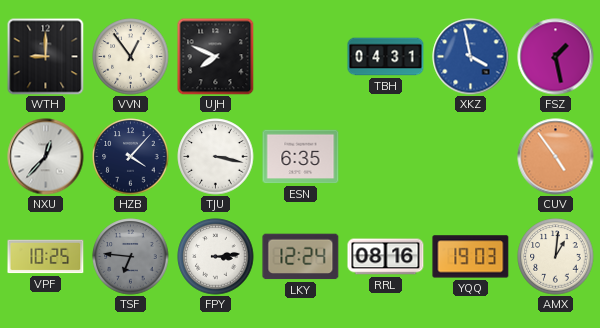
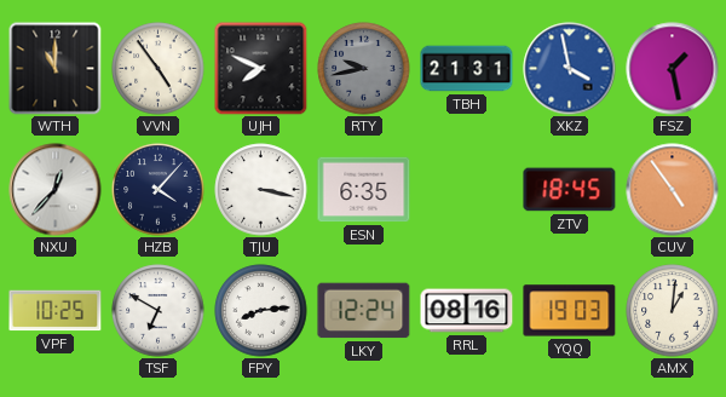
WTH: 9:00 -> 11:00 (56, 69)
VVN: 12:54 -> 4:54 (159, 69)
RTY: none -> 9:43 (364, 69)
TBH: 04:31 -> 21:31 (467, 69)
ZTV: none -> 18:45 (570, 190)
TSF: 6:46 -> 6:50 (159, 311)
TSF dial: grey -> white (159, 311)
FPY: 3:14 -> 8:14 (261, 311)
